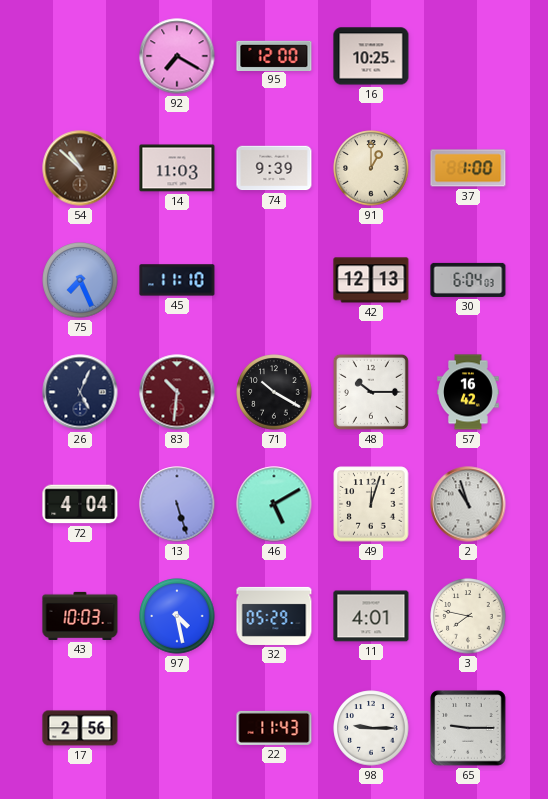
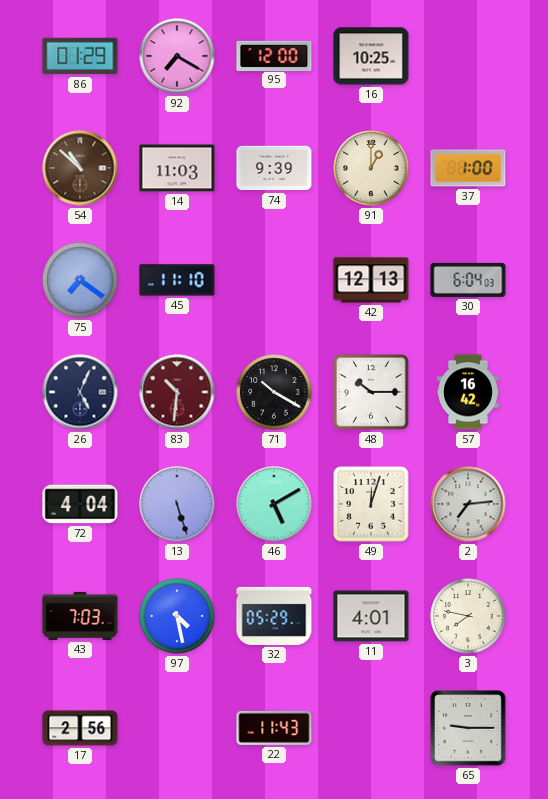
86: none -> 01:29 (80, 56)
75: 7:26 -> 7:21 (80, 280)
2: 10:57 -> 7:14 (468, 504)
43: 10:03 -> 7:03 (80, 616)
98: 9:15 -> none (371, 728)
